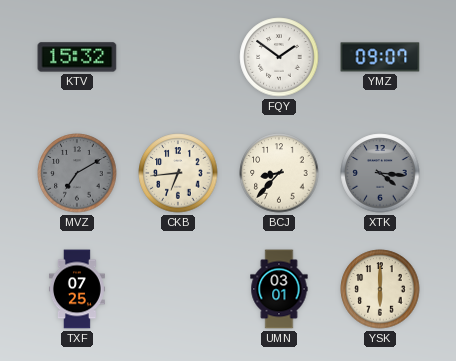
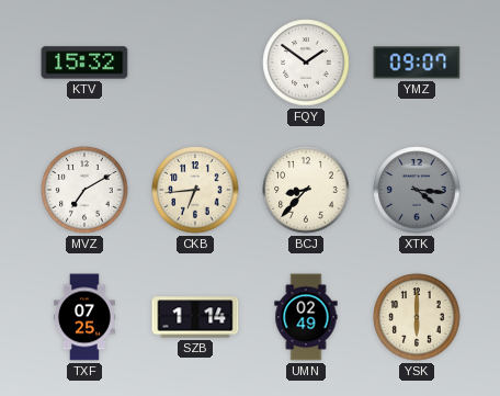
MVZ dial: grey -> white (84, 190)
SZB: none -> 1:14 (195, 317)
UMN: 03:01 -> 02:49 (306, 317)
